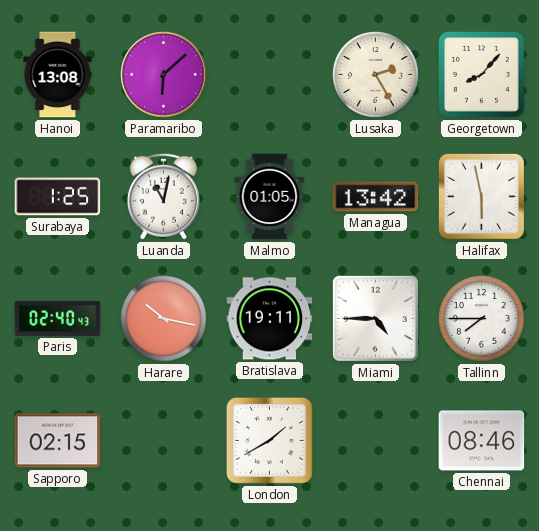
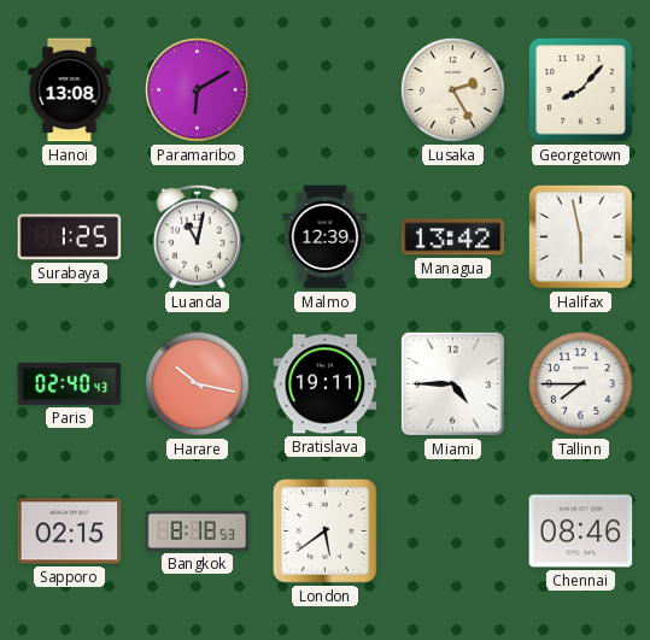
Paramaribo: 6:08 -> 6:10 (198, 90)
Malmo: 01:05 -> 12:39 (326, 237)
Bangkok: none -> 8:18 (198, 530)
London: 1:40 -> 5:39 (324, 530)
